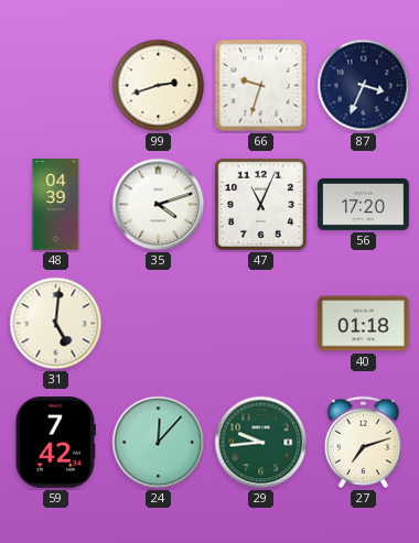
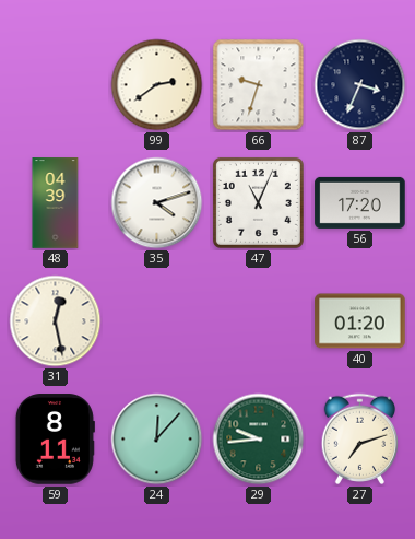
99: 2:42 -> 2:39 (157, 85)
31: 5:01 -> 12:28 (56, 321)
40: 01:18 -> 01:20 (360, 321)
59: 7:42 -> 8:11 (55, 440)
